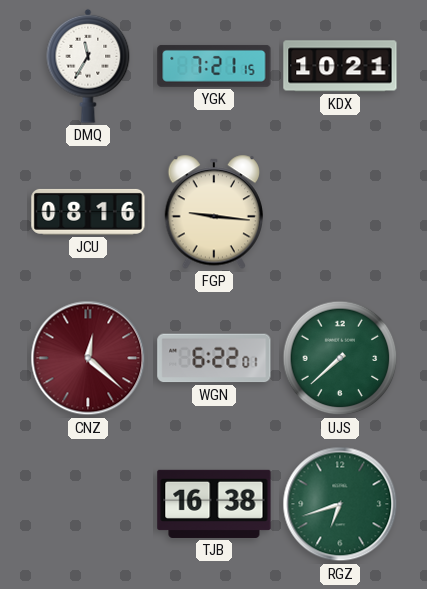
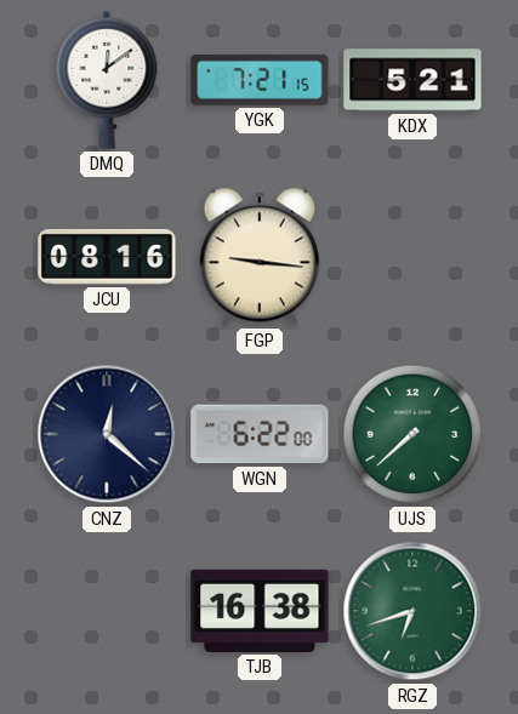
DMQ: 11:35 -> 12:09 (107, 80)
KDX: 10:21 -> 5:21 (412, 80)
CNZ dial: burgundy -> navy (107, 434)
WGN: 6:22:01 -> 6:22:00 (260, 434)
